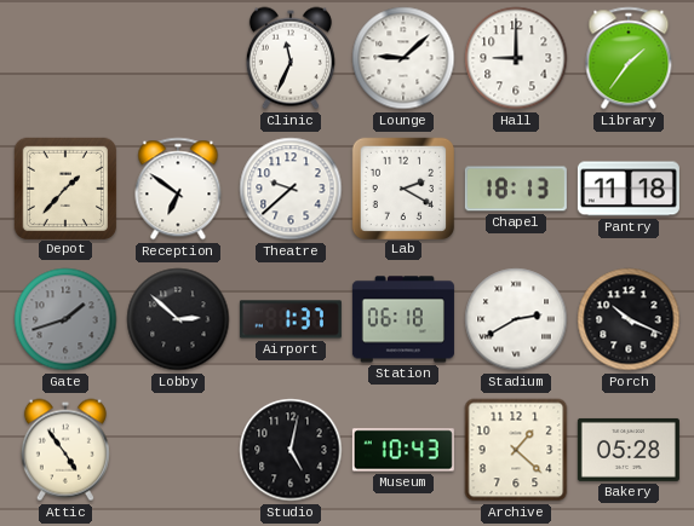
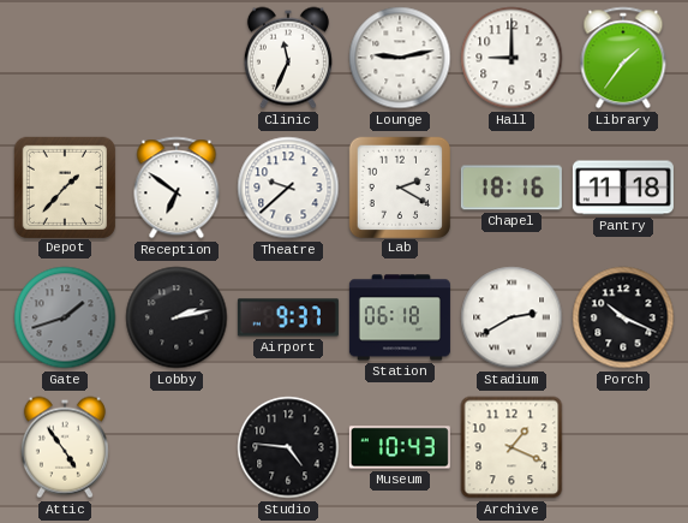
Lounge: 9:08 -> 9:13 (400, 58)
Chapel: 18:13 -> 18:16 (511, 188)
Lobby: 2:52 -> 2:13 (177, 317)
Airport: 1:37 -> 9:37 (288, 317)
Studio: 5:02 -> 4:46 (288, 447)
Archive: 1:22 -> 1:19 (511, 447)
Bakery: 05:28 -> none (629, 450)
